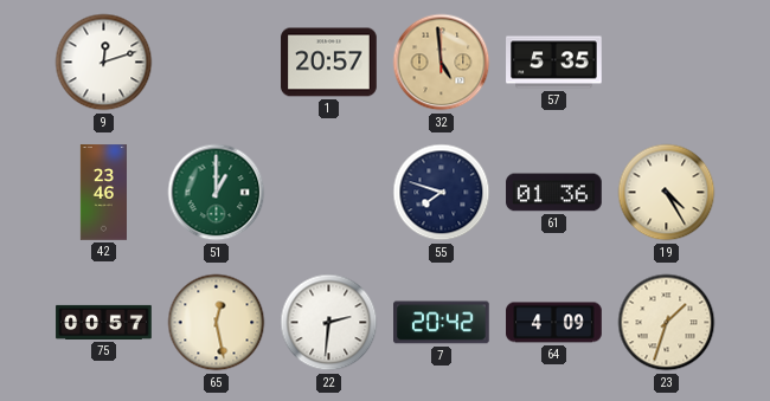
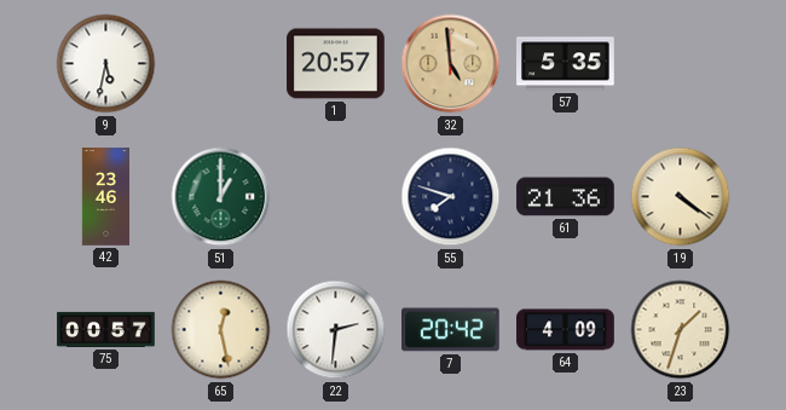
9: 12:12 -> 5:32 (106, 64)
61: 01:36 -> 21:36 (566, 197)
19: 4:25 -> 4:21 (681, 197)
